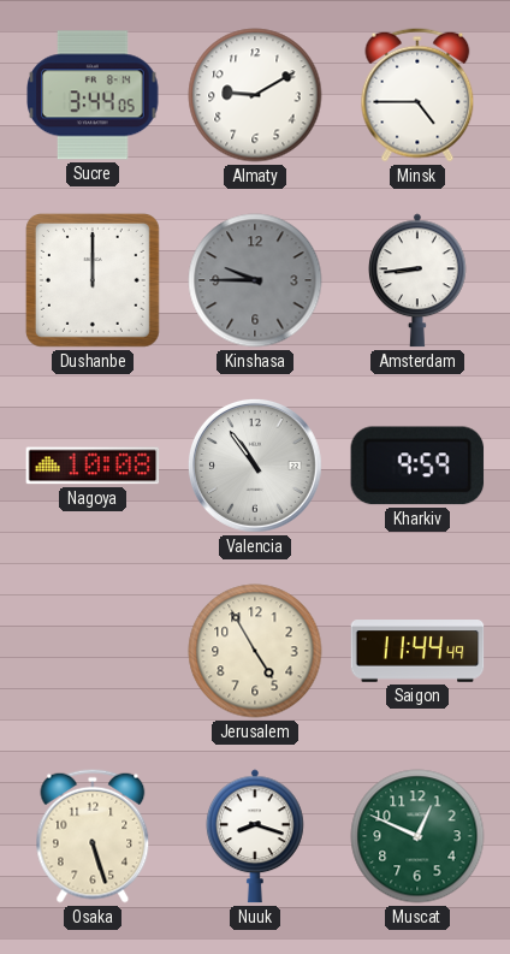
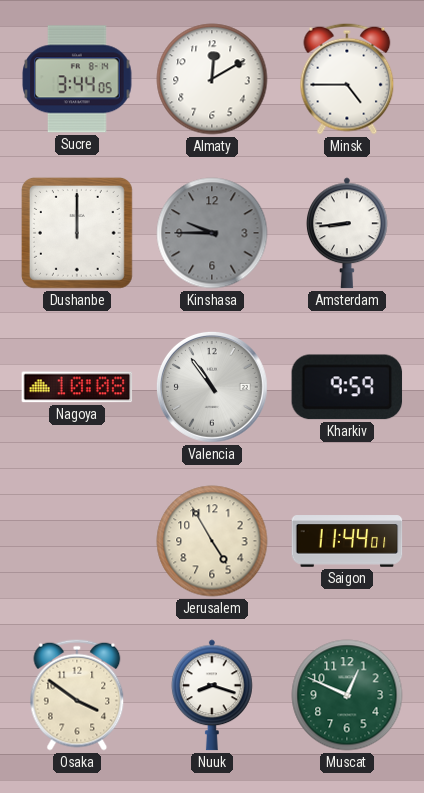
Almaty: 9:10 -> 12:10 (212, 79)
Saigon: 11:44:49 -> 11:44:01 (347, 541)
Osaka: 5:27 -> 3:51 (77, 695)
